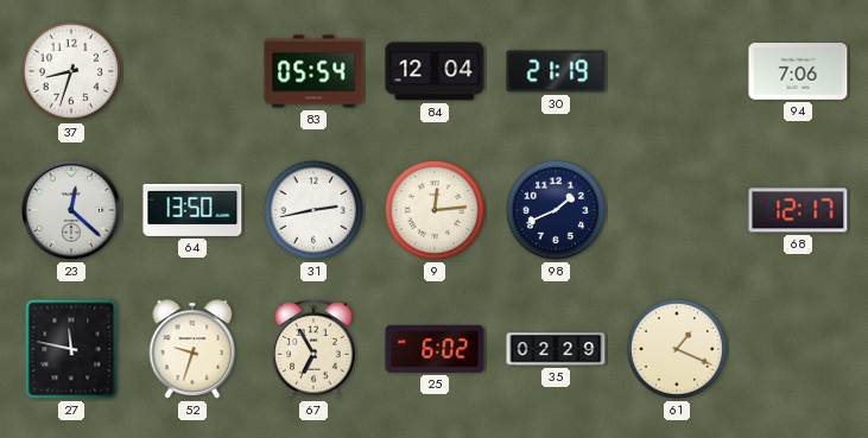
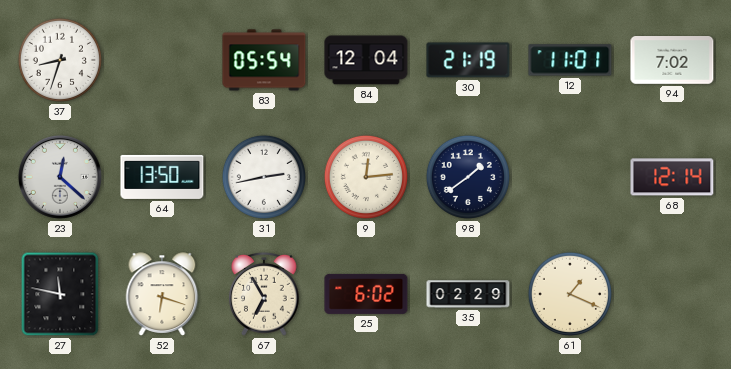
12: none -> 11:01 (570, 60)
94: 7:06 -> 7:02 (672, 61)
98: 1:41 -> 1:39 (468, 177)
68: 12:17 -> 12:14 (672, 177)
52: 9:33 -> 6:18 (162, 294)
